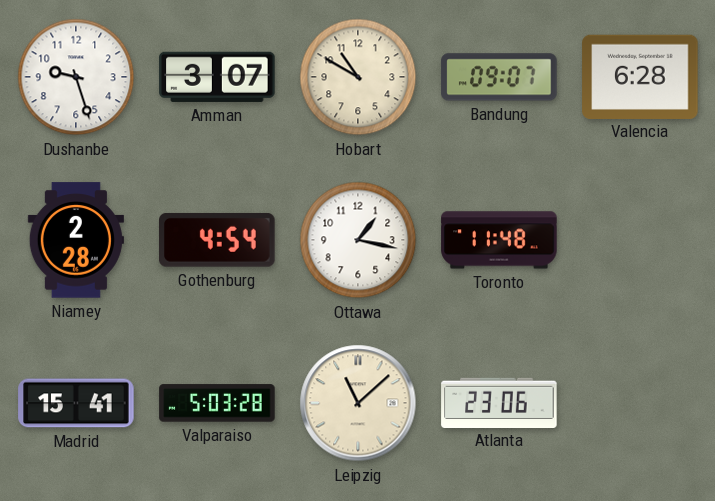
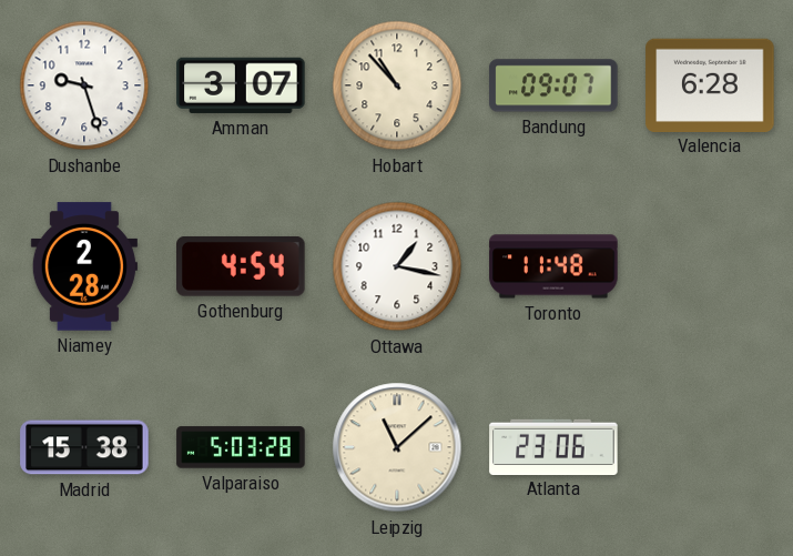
Hobart: 10:50 -> 10:53 (397, 85)
Madrid: 15:41 -> 15:38 (84, 447)
